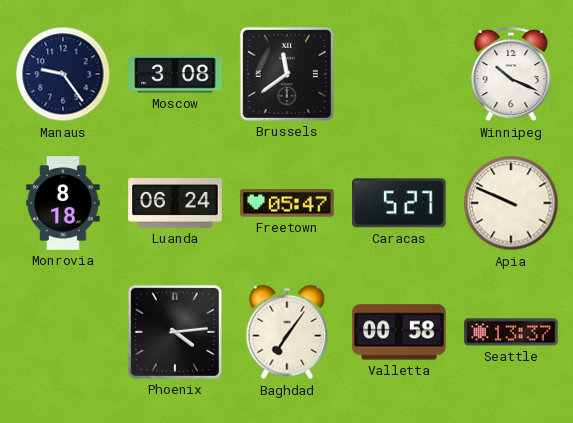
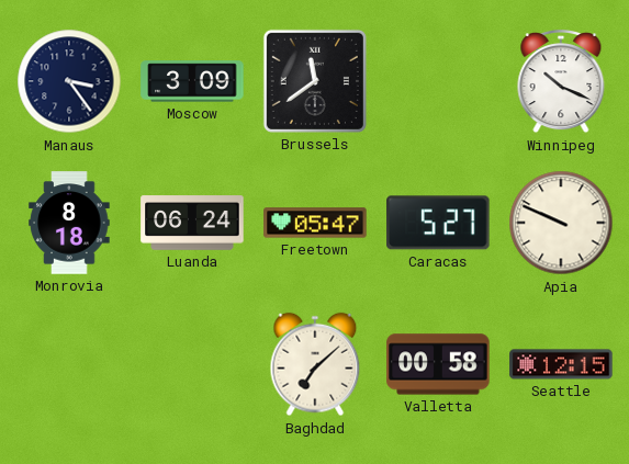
Manaus: 9:24 -> 3:24 (69, 81)
Moscow: 3:08 -> 3:09 (192, 81)
Phoenix: 4:14 -> none (175, 332)
Baghdad: 7:06 -> 7:08 (315, 364)
Seattle: 13:37 -> 12:15 (561, 364)
